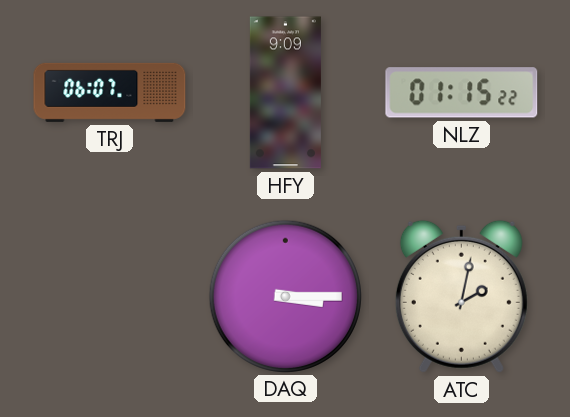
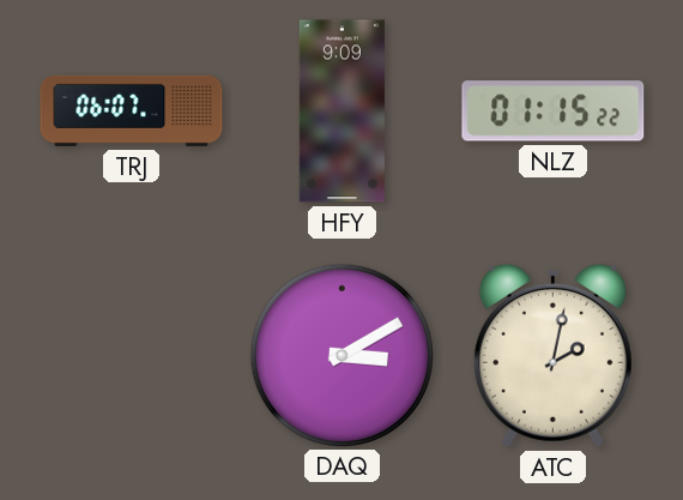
DAQ: 3:15 -> 3:10 (341, 355)
